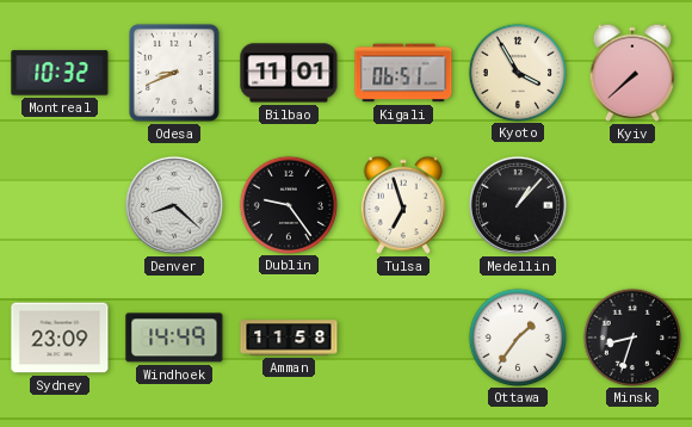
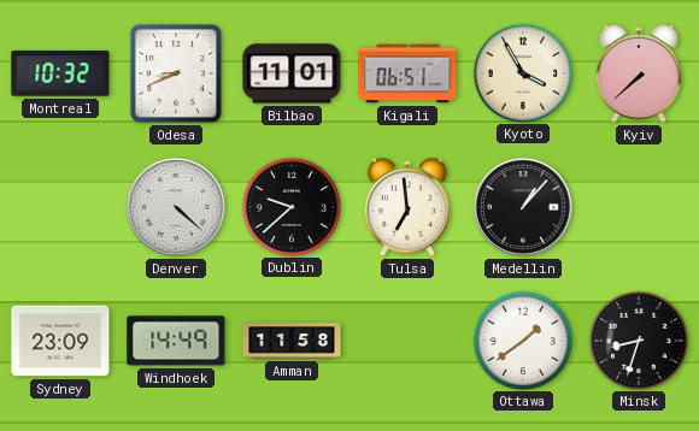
Denver: 8:22 -> 4:22 (176, 207)
Dublin: 9:24 -> 9:38 (290, 206)
Tulsa: 6:57 -> 6:59 (407, 207)
Ottawa: 1:36 -> 1:39 (522, 340)
